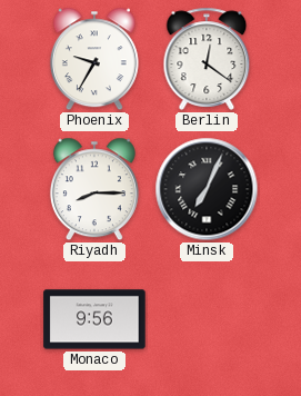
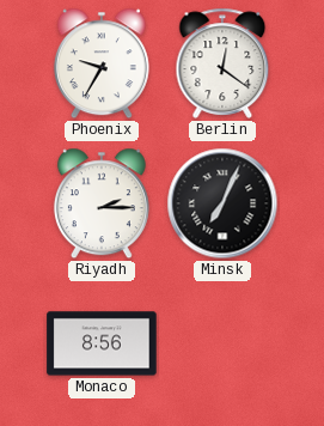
Riyadh: 8:15 -> 2:15 (102, 203)
Monaco: 9:56 -> 8:56 (102, 343)
